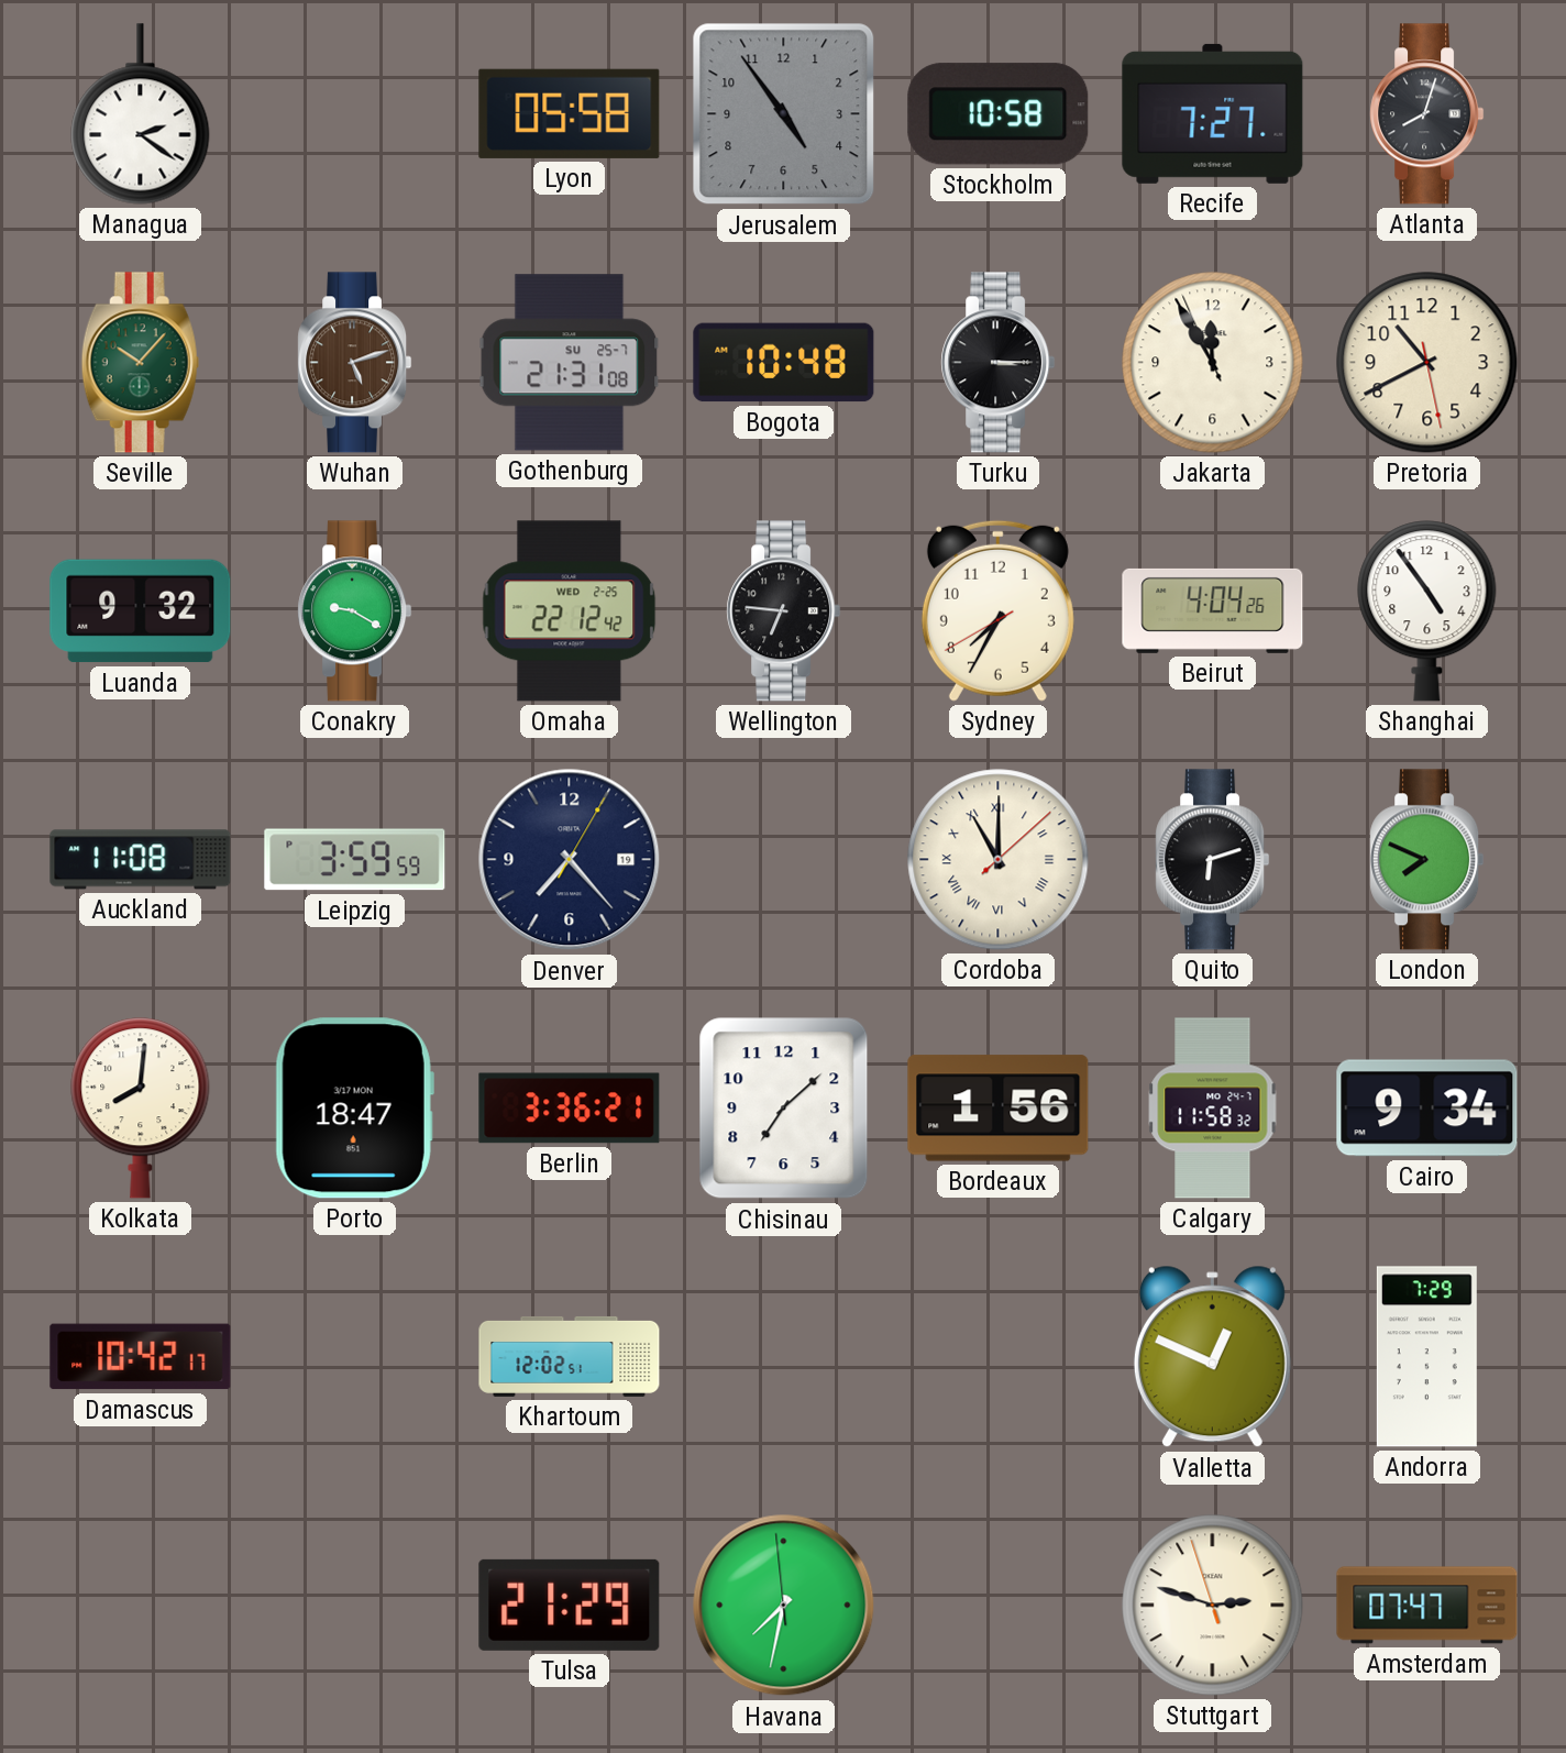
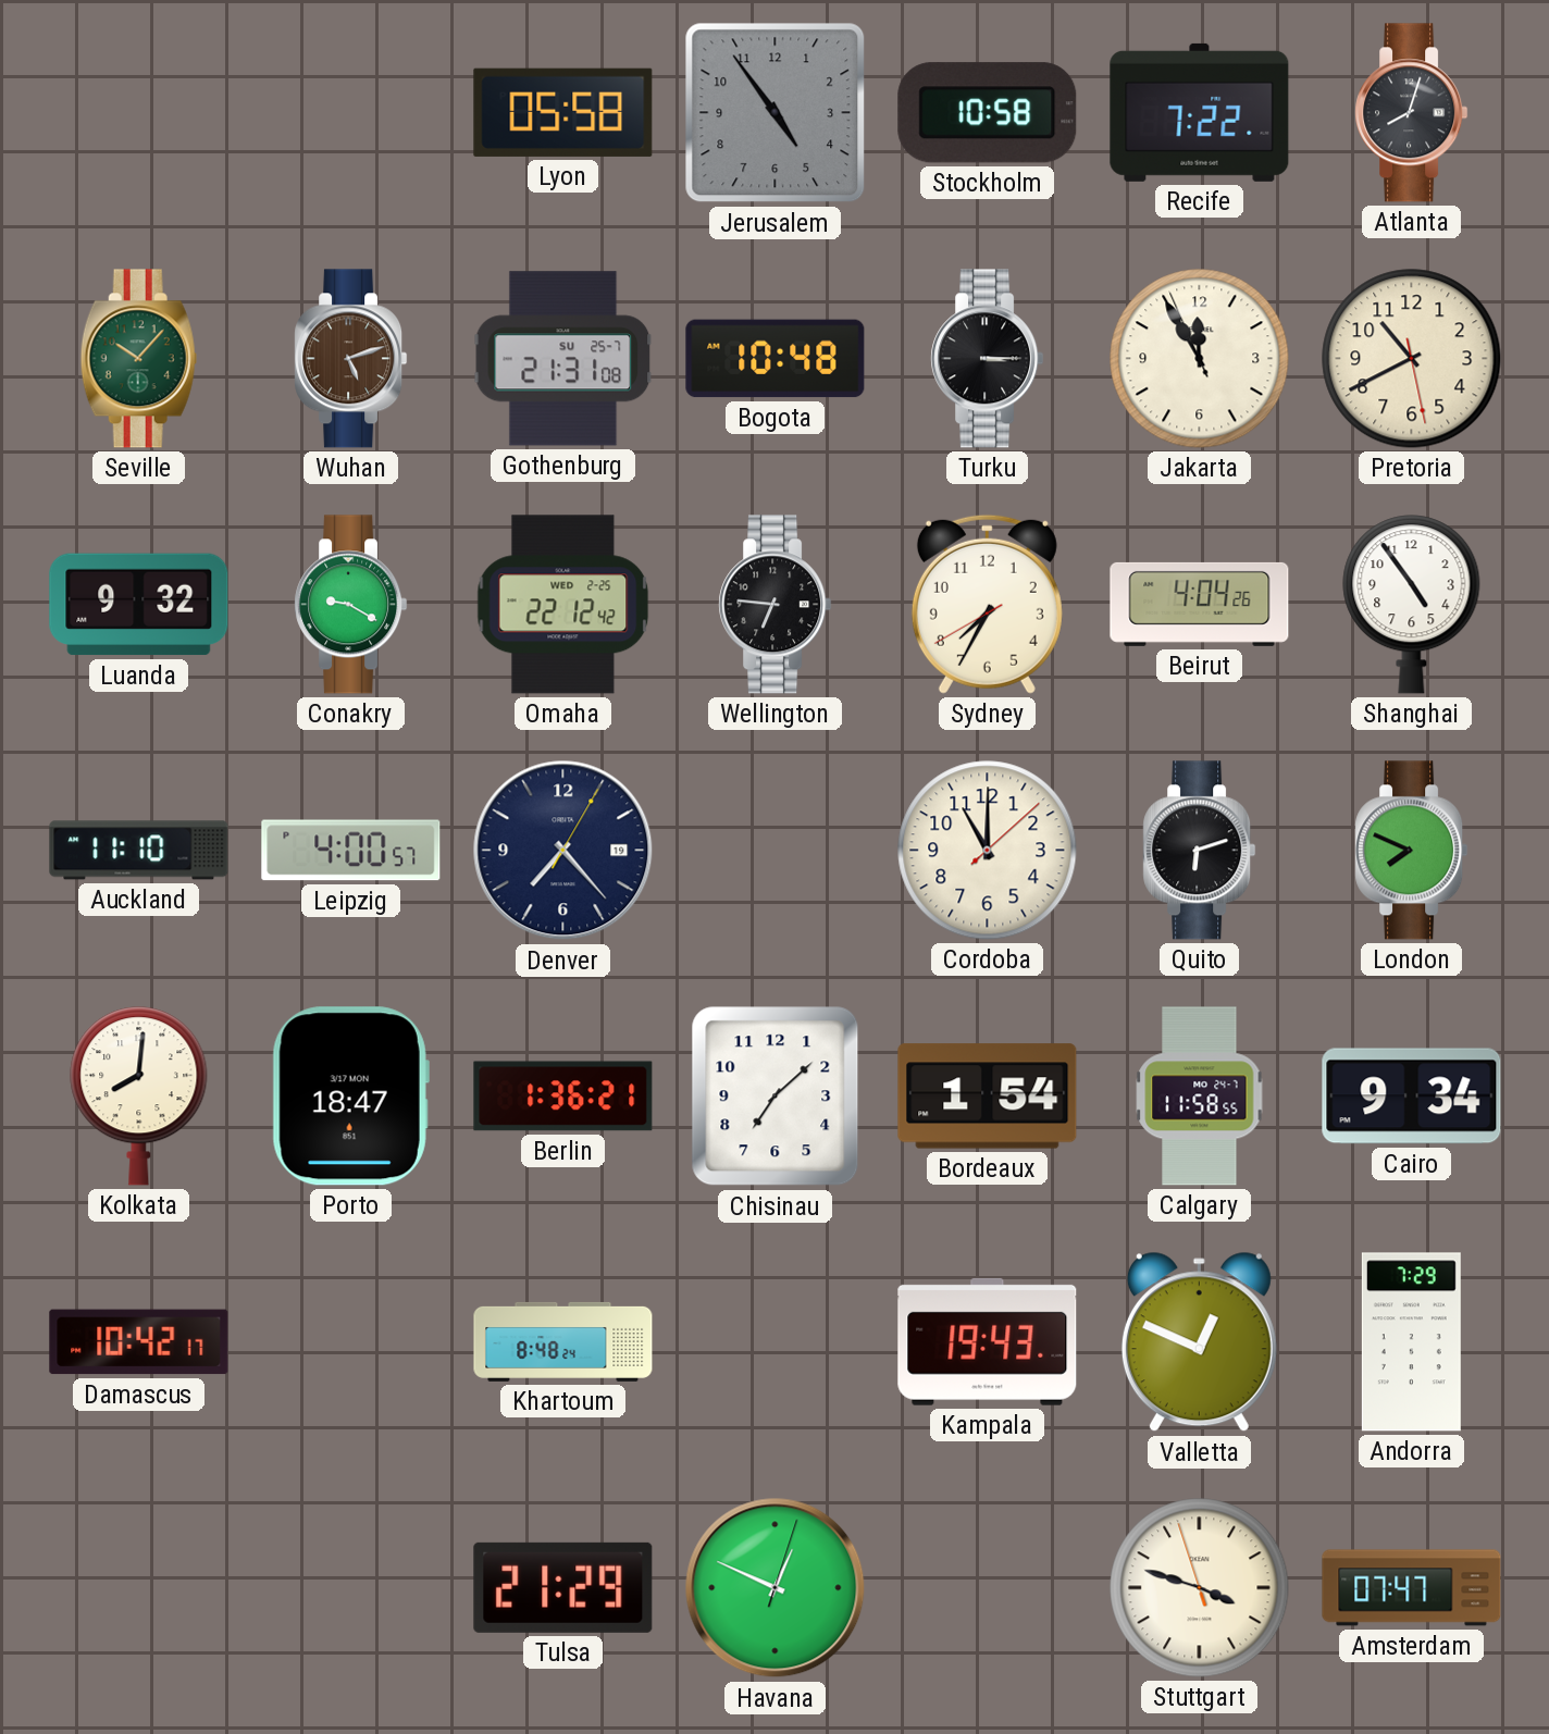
Managua: 2:21 -> none (141, 114)
Recife: 7:27 -> 7:22 (1200, 112)
Auckland: 11:08 -> 11:10 (139, 851)
Leipzig: 3:59 -> 4:00 (351, 851)
Cordoba numerals: Roman -> Arabic (988, 851)
Berlin: 3:36 -> 1:36 (563, 1097)
Bordeaux: 1:56 -> 1:54 (988, 1097)
Calgary: 11:58:32 -> 11:58:55 (1200, 1097)
Khartoum: 12:02 -> 8:48 (563, 1341)
Kampala: none -> 19:43 (988, 1341)
Havana: 7:31 -> 12:49 (776, 1588)
Stuttgart: 2:47 -> 3:47 (1200, 1588)
